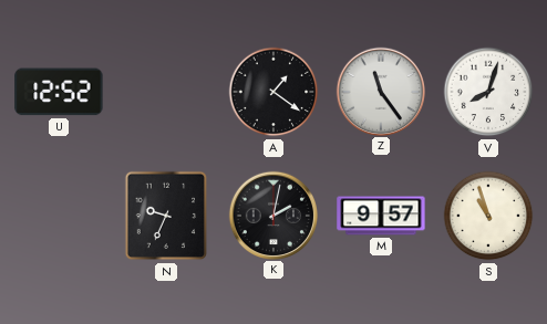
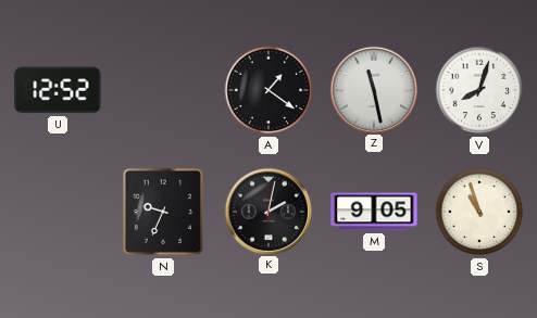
Z: 11:24 -> 11:28 (373, 89)
M: 9:57 -> 9:05 (374, 212)
